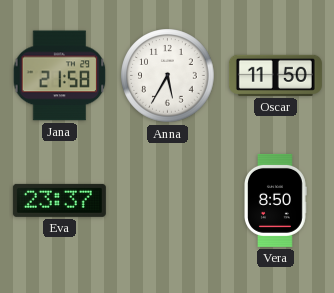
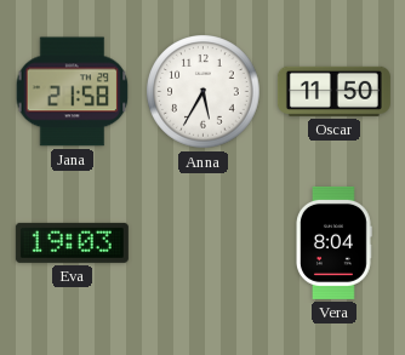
Eva: 23:37 -> 19:03 (72, 242)
Vera: 8:50 -> 8:04 (333, 242)
